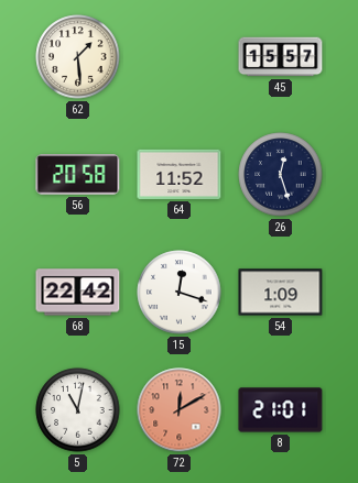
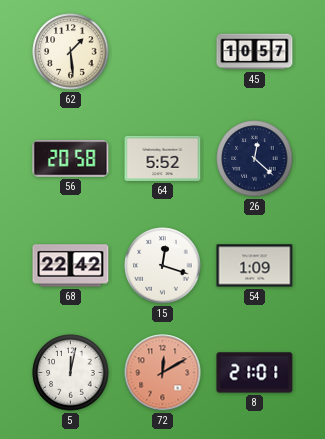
45: 15:57 -> 10:57 (255, 52)
64: 11:52 -> 5:52 (163, 158)
26: 12:27 -> 12:22 (255, 159)
5: 11:02 -> 12:02 (71, 373)
